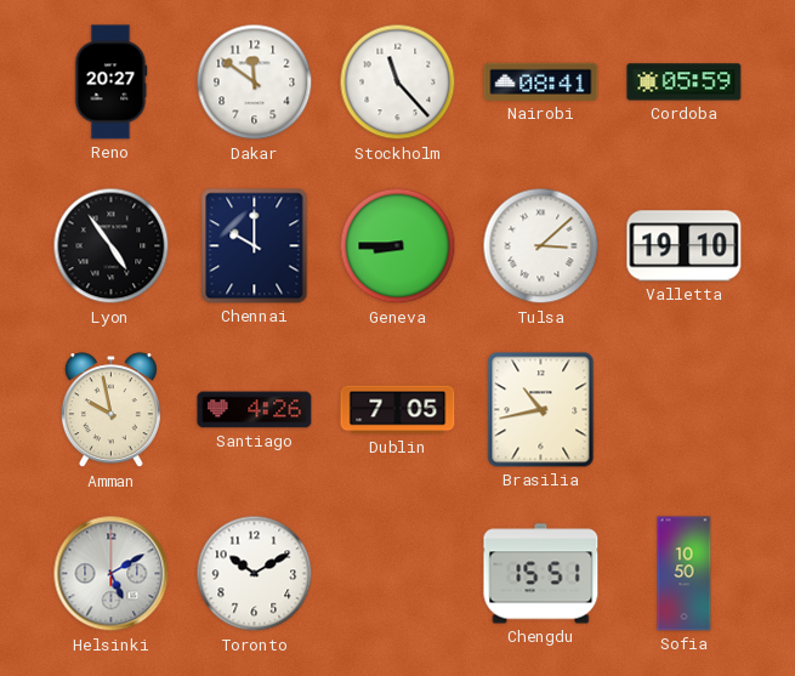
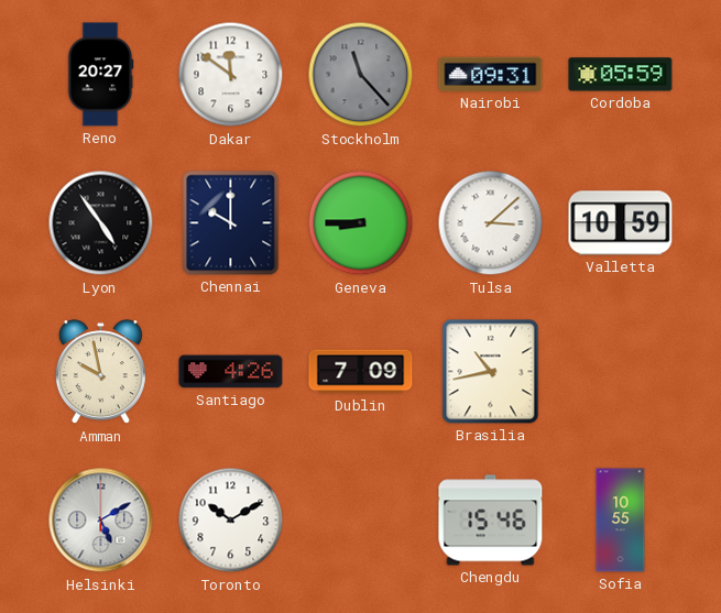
Stockholm dial: white -> grey (361, 75)
Nairobi: 08:41 -> 09:31 (491, 74)
Valletta: 19:10 -> 10:59 (621, 223)
Dublin: 7:05 -> 7:09 (361, 372)
Chengdu: 15:51 -> 15:46 (491, 521)
Sofia: 10:50 -> 10:55 (621, 521)
